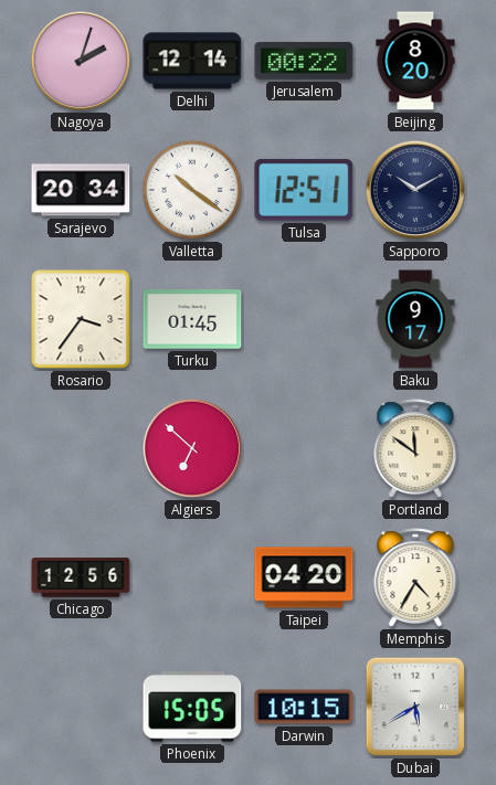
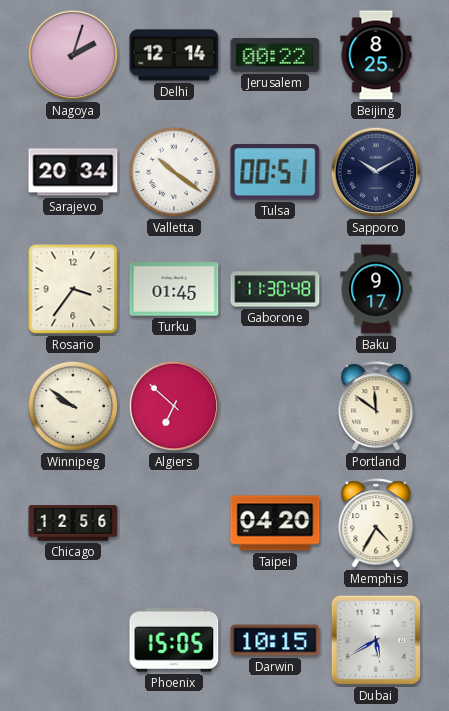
Beijing: 8:20 -> 8:25 (376, 55)
Tulsa: 12:51 -> 00:51 (275, 172)
Gaborone: none -> 11:30 (275, 289)
Winnipeg: none -> 9:51 (73, 406)
